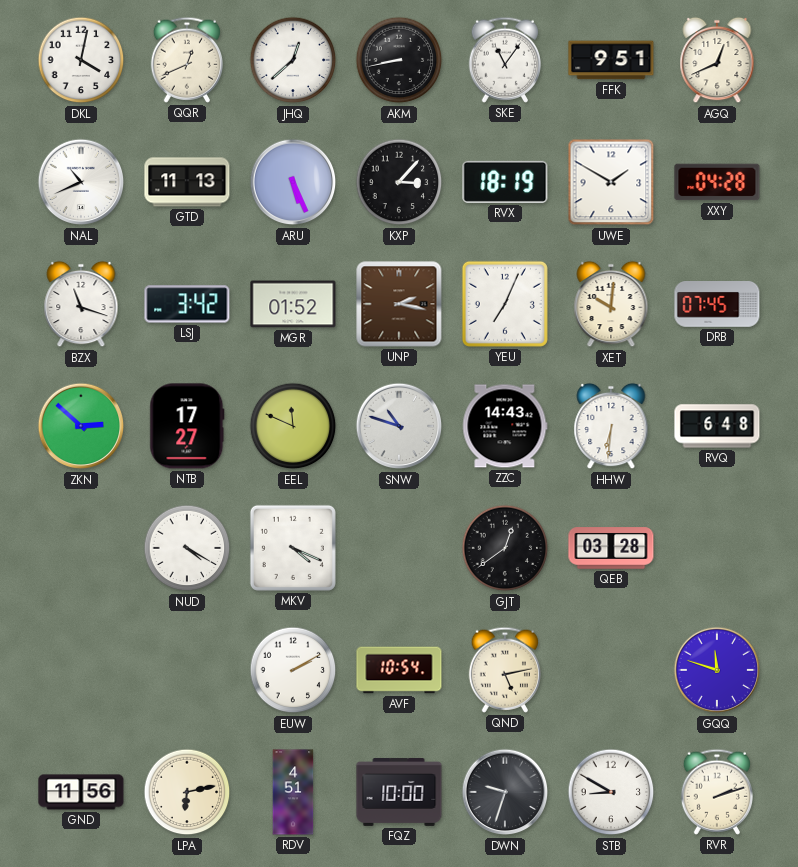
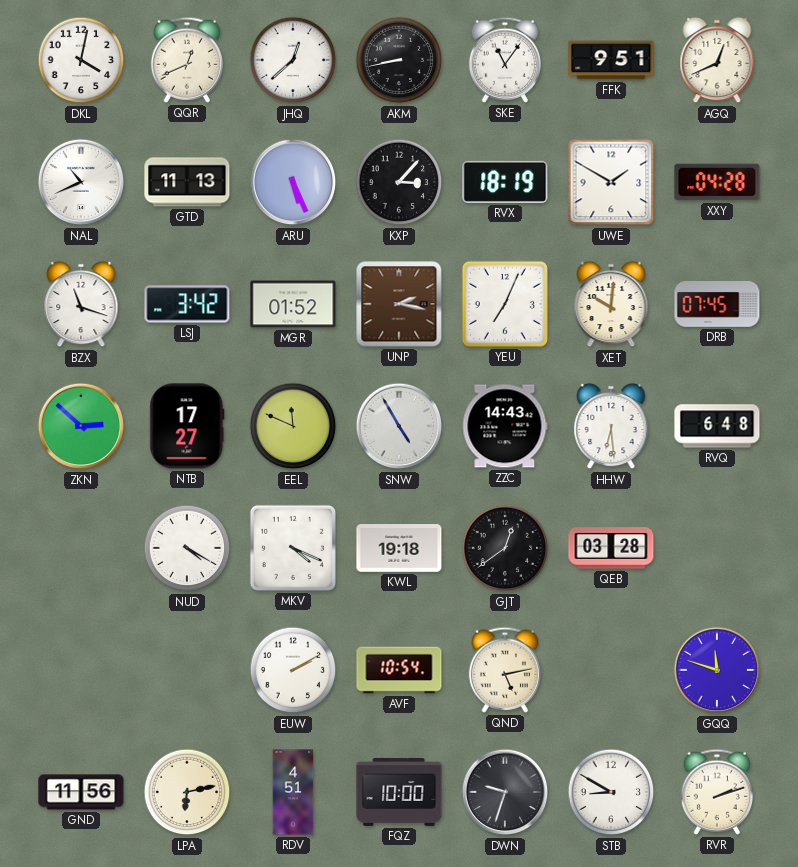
SNW: 10:48 -> 4:55 (399, 426)
HHW: 6:31 -> 6:29 (611, 426)
KWL: none -> 19:18 (399, 549)
